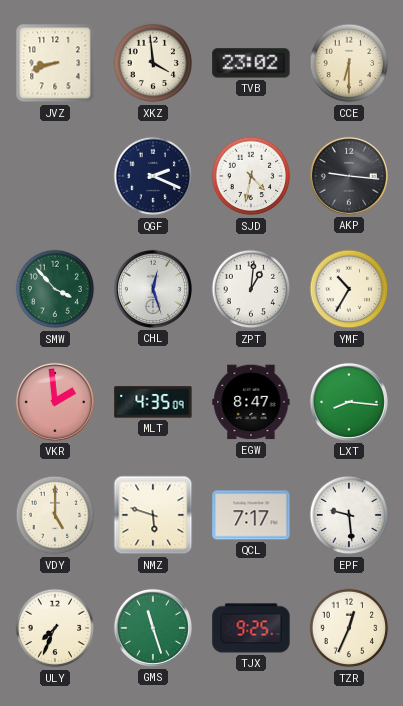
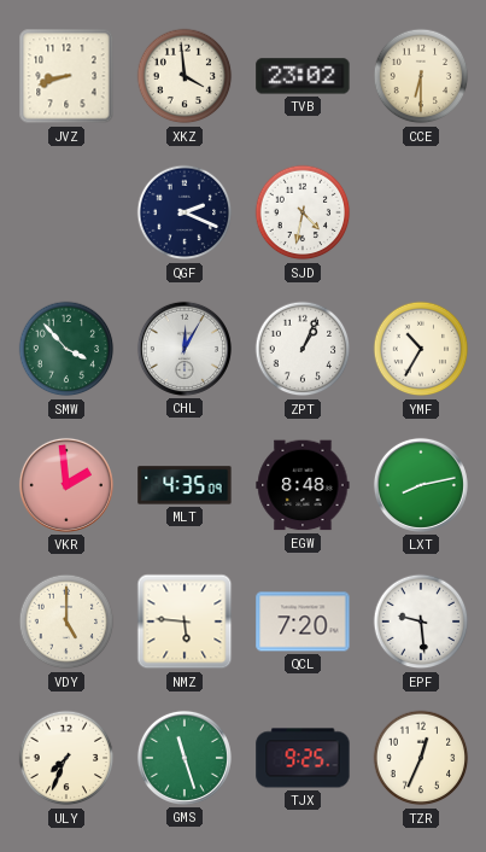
AKP: 9:16 -> none (349, 176)
CHL: 12:27 -> 12:05 (185, 349)
ZPT: 1:01 -> 1:04 (303, 349)
EGW: 8:47 -> 8:48 (303, 485)
LXT: 8:16 -> 8:13 (421, 485)
NMZ: 5:48 -> 5:46 (185, 622)
QCL: 7:17 -> 7:20 (303, 622)
